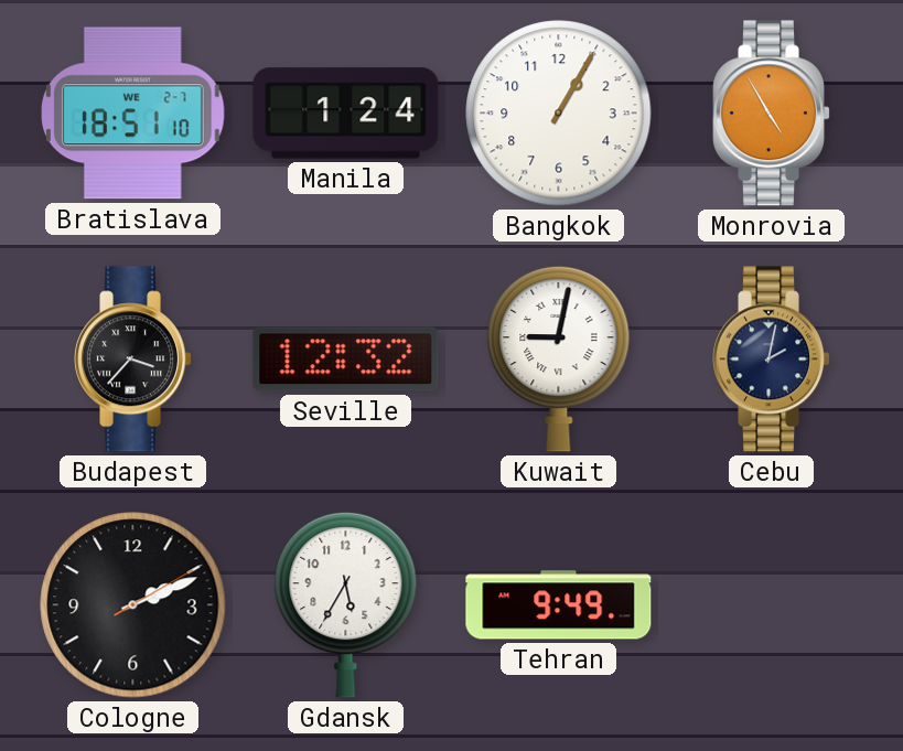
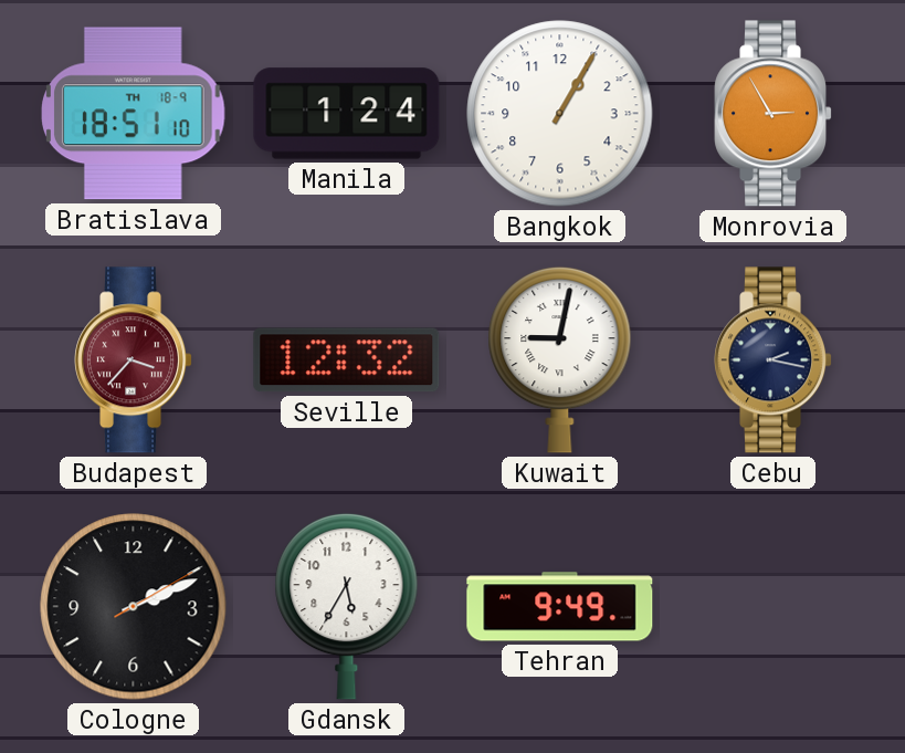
Bratislava date: WE 2-7 -> TH 18-9 (134, 114)
Monrovia: 4:55 -> 2:55 (774, 114)
Budapest dial: black -> burgundy (134, 360)
Cebu: 2:02 -> 2:17 (774, 360)
